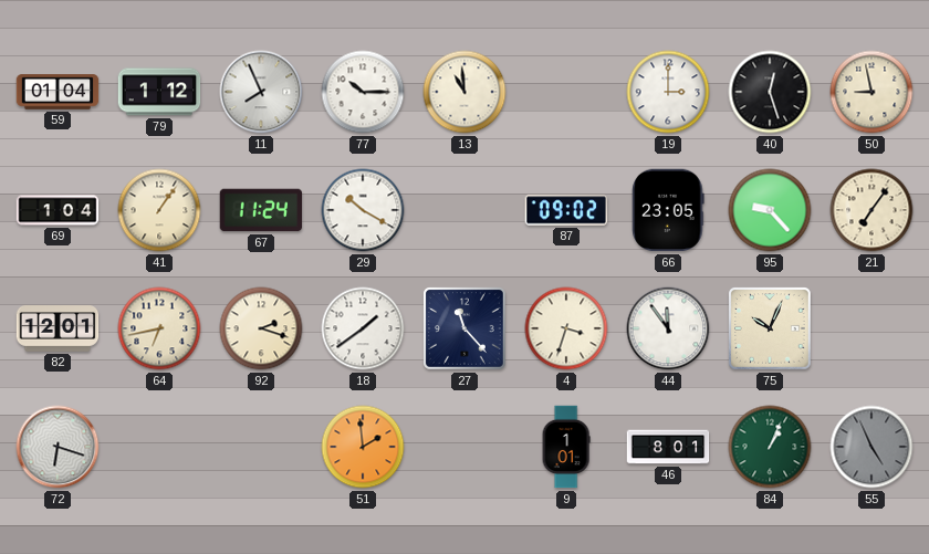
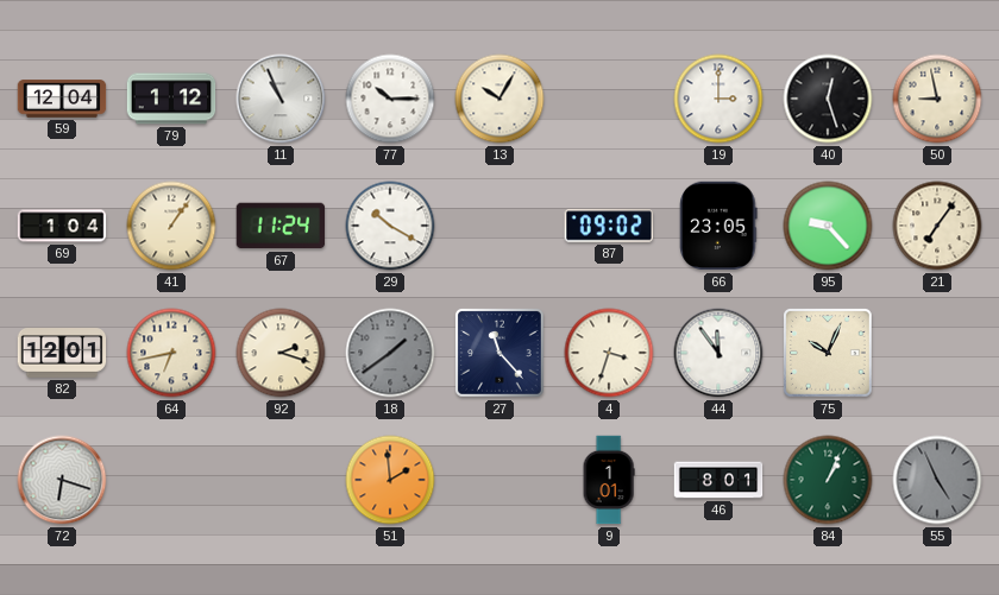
59: 01:04 -> 12:04 (62, 99)
11: 7:56 -> 10:56 (281, 99)
13: 10:59 -> 10:05 (499, 99)
18 dial: white -> grey (390, 353)
